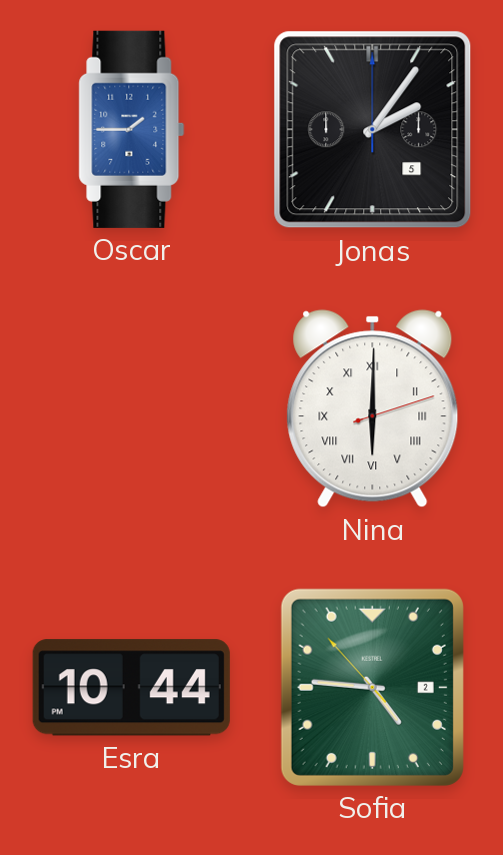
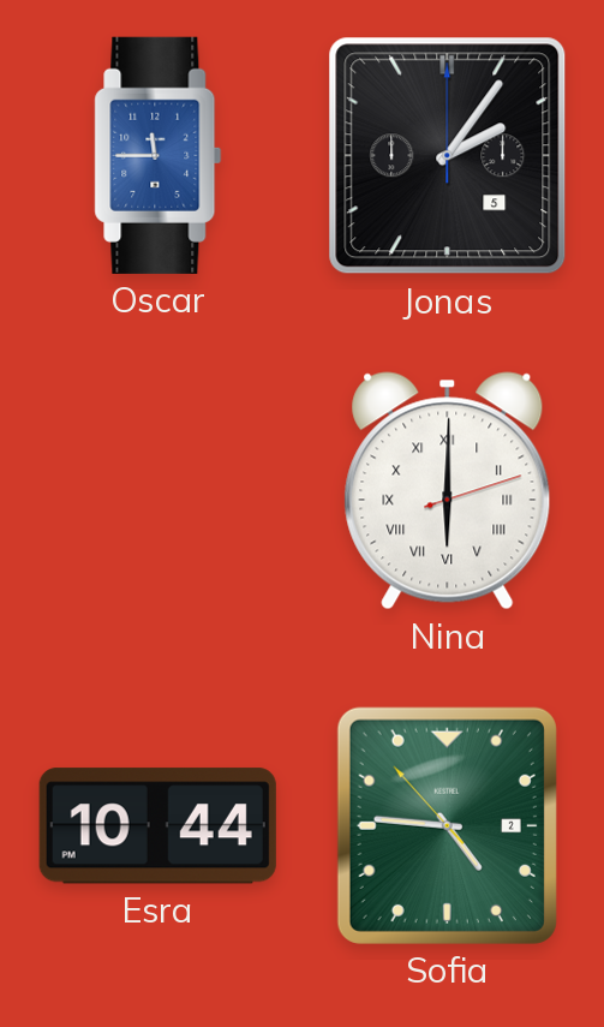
Oscar: 1:45 -> 11:45 (159, 155)
